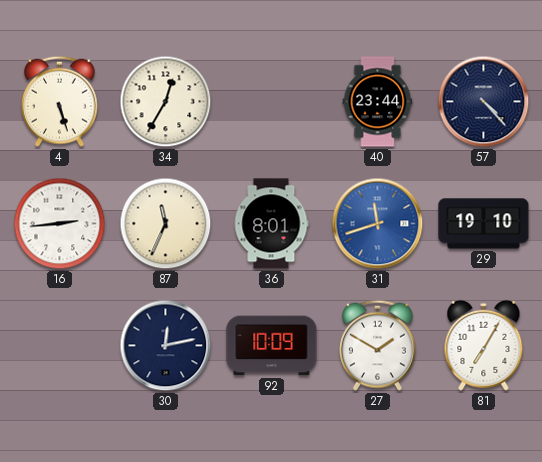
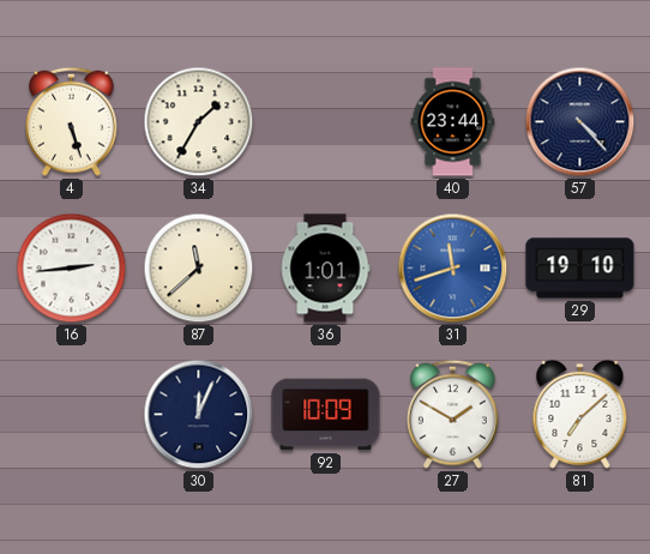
34: 12:35 -> 1:35 (199, 122)
87: 11:34 -> 11:38 (199, 269)
36: 8:01 -> 1:01 (325, 269)
30: 12:13 -> 12:04 (199, 415)
81: 7:05 -> 7:08 (580, 414)
